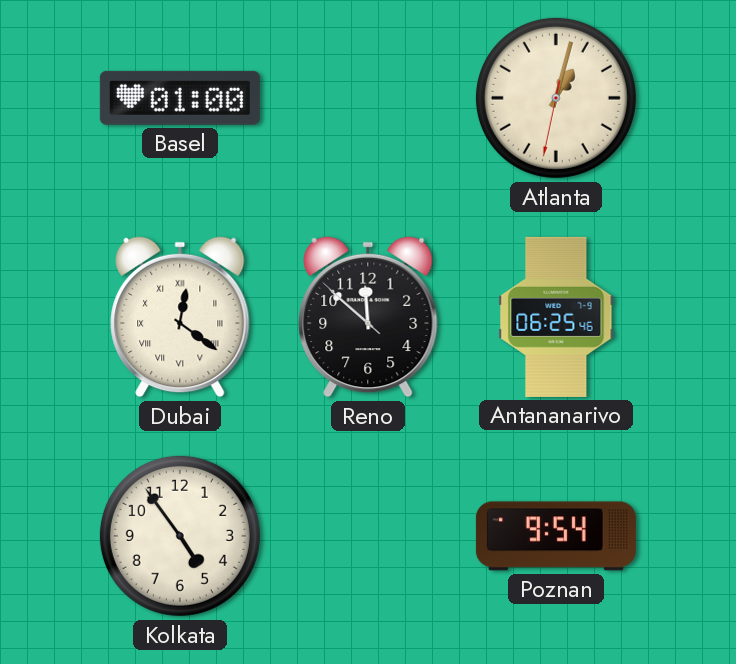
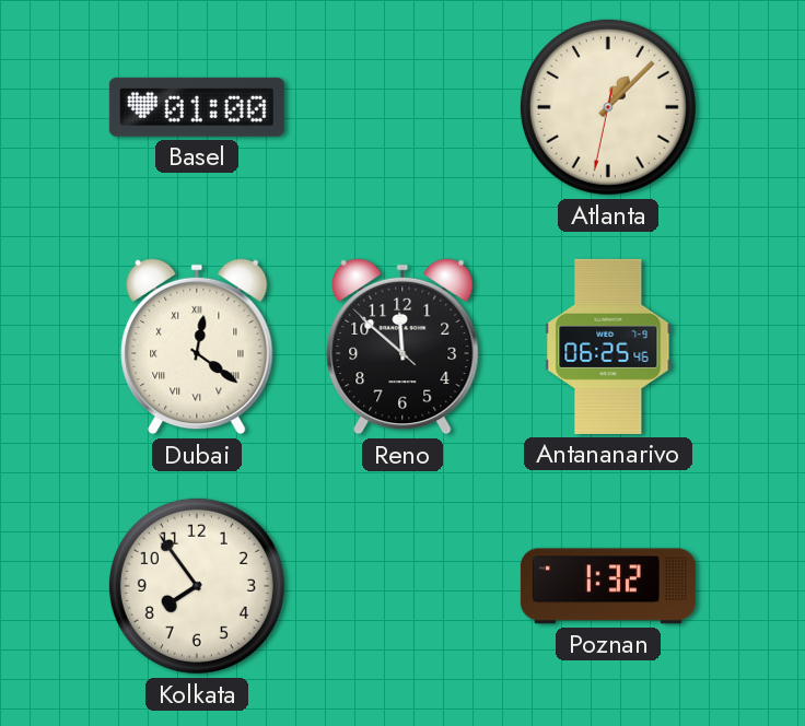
Atlanta: 1:02 -> 1:07 (608, 107)
Kolkata: 4:54 -> 7:54 (197, 586)
Poznan: 9:54 -> 1:32 (608, 586)
